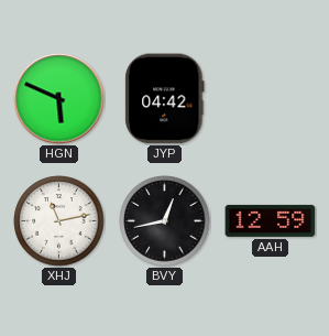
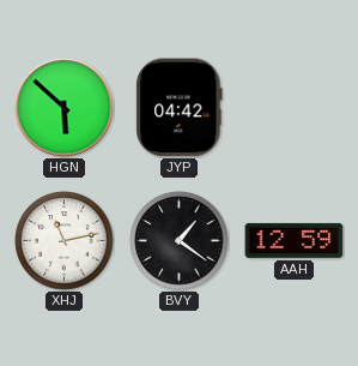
HGN: 5:49 -> 5:52 (65, 108)
BVY: 12:43 -> 1:21 (180, 241)
